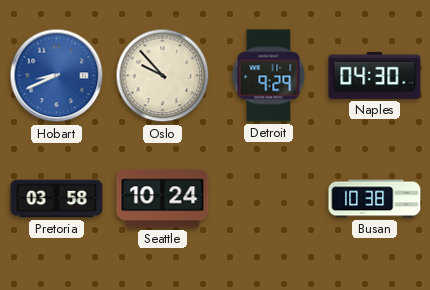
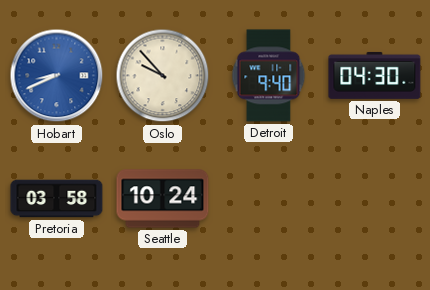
Detroit: 9:29 -> 9:40 (269, 76)
Busan: 10:38 -> none (375, 199)
